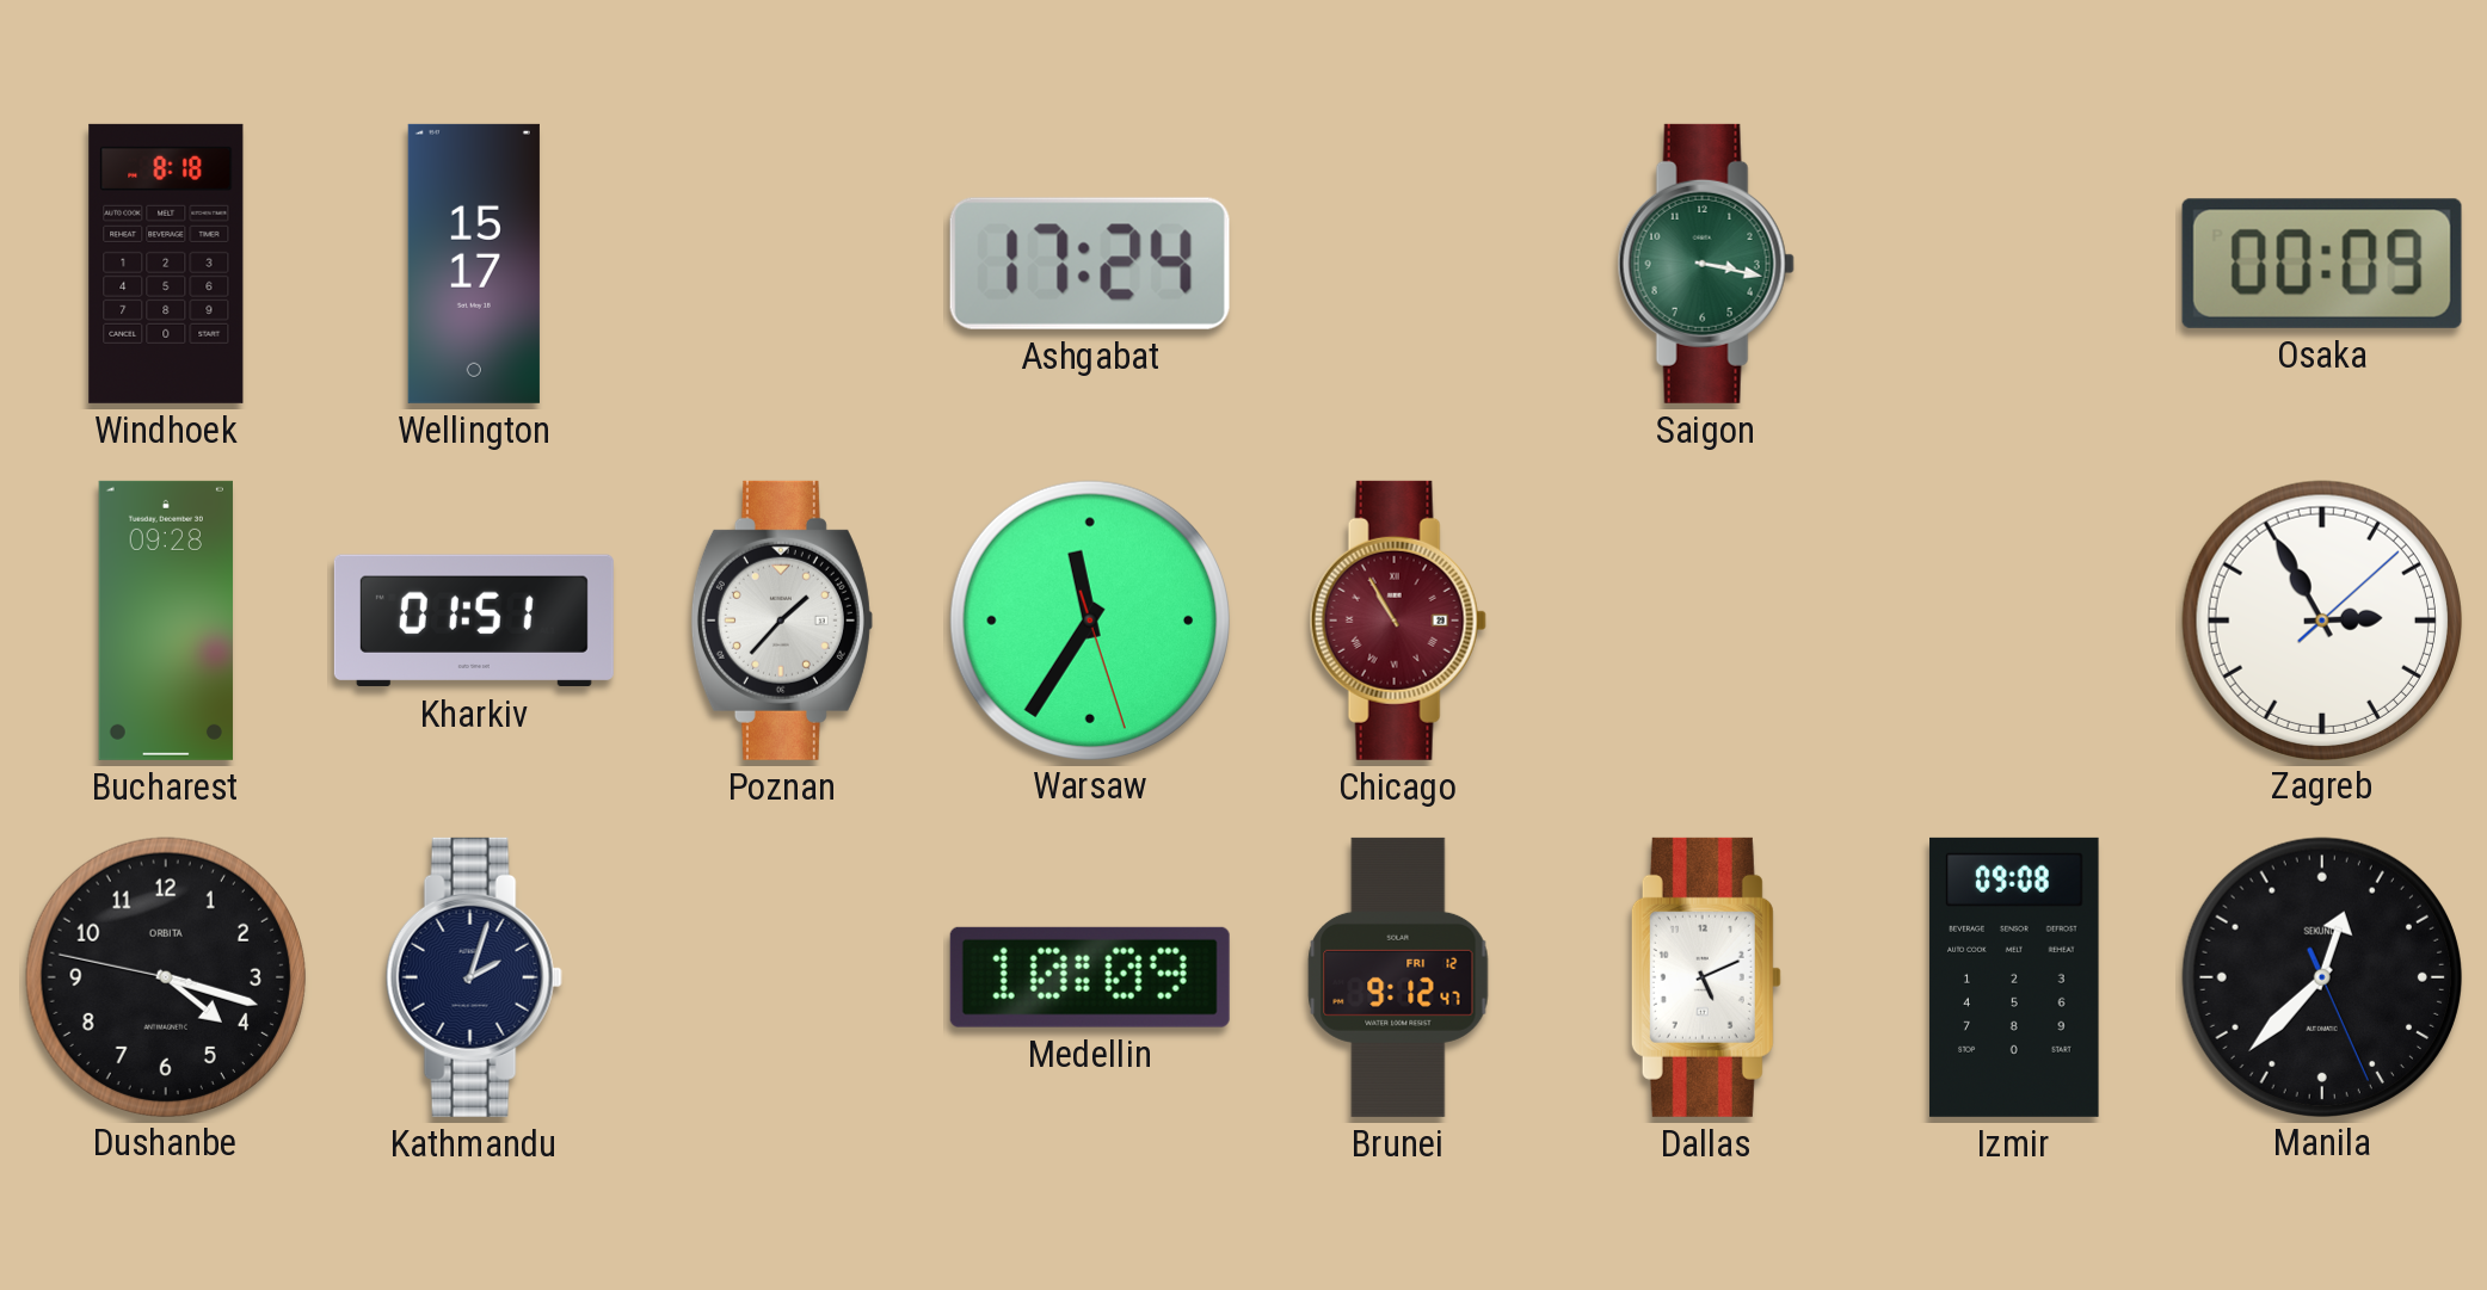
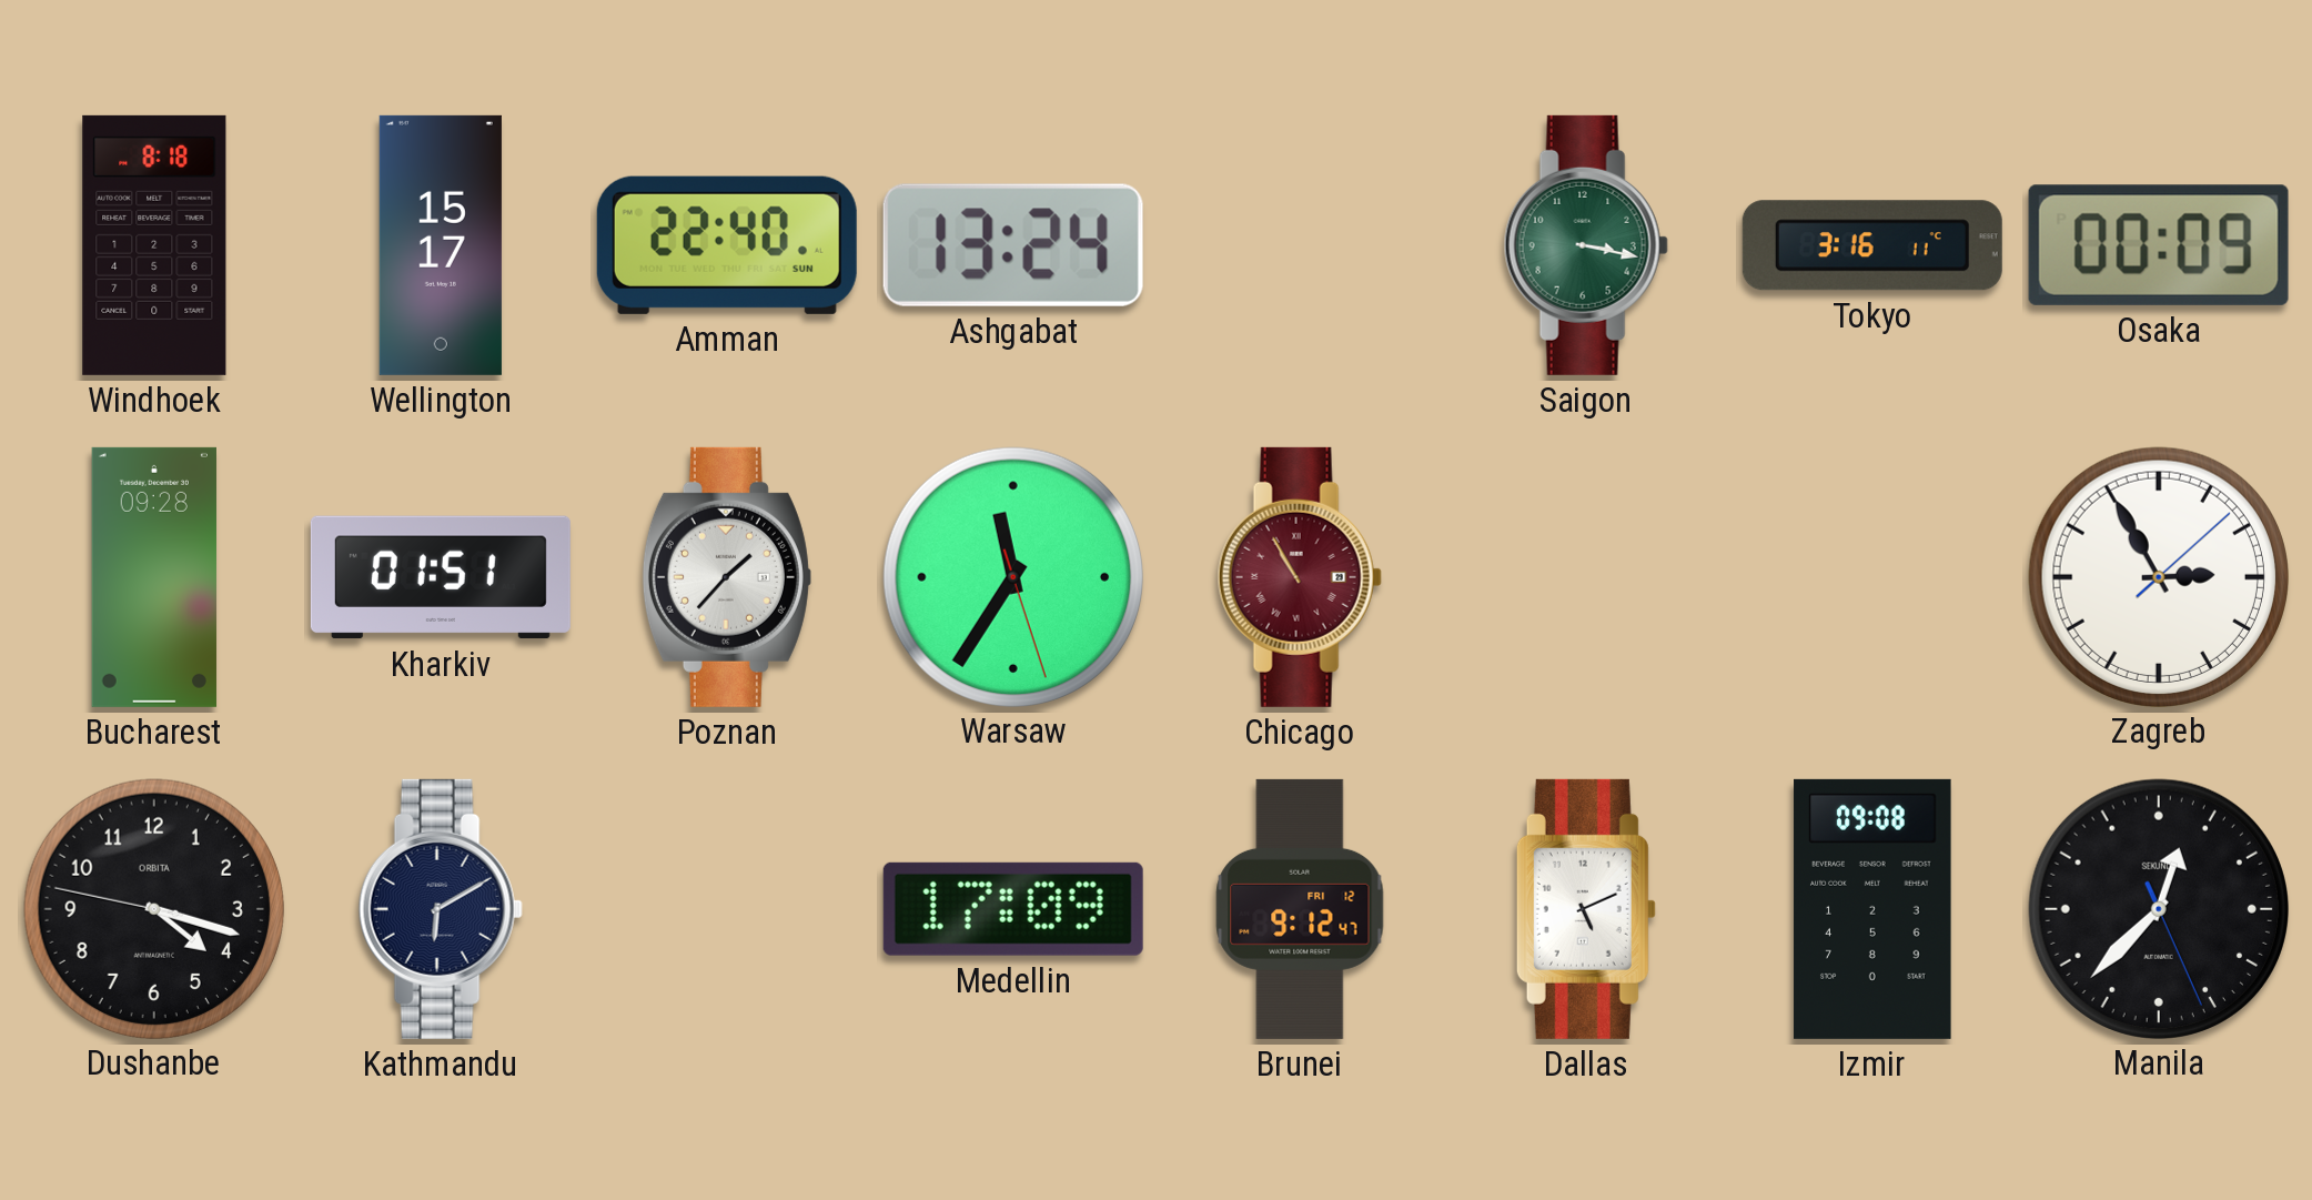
Amman: none -> 22:40 (727, 245)
Ashgabat: 17:24 -> 13:24 (1013, 245)
Tokyo: none -> 3:16 (1872, 245)
Kathmandu: 2:03 -> 6:10 (441, 909)
Medellin: 10:09 -> 17:09 (1013, 909)
